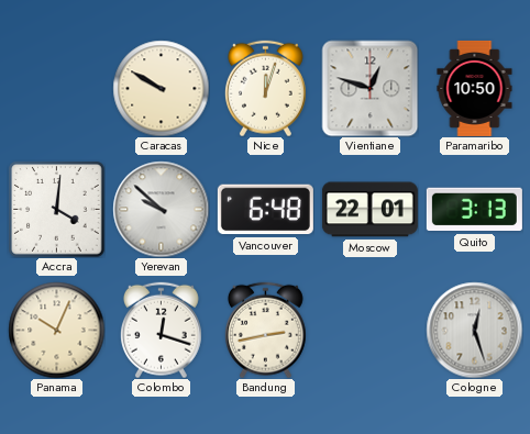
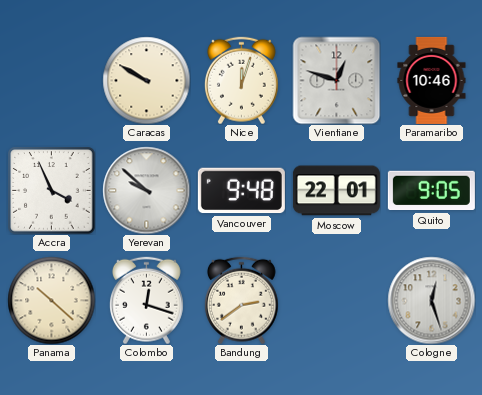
Paramaribo: 10:50 -> 10:46 (432, 80)
Accra: 4:01 -> 3:56 (51, 190)
Vancouver: 6:48 -> 9:48 (241, 191)
Quito: 3:13 -> 9:05 (431, 191)
Panama: 10:04 -> 10:22 (51, 300)
Bandung: 2:43 -> 2:39 (241, 300)
